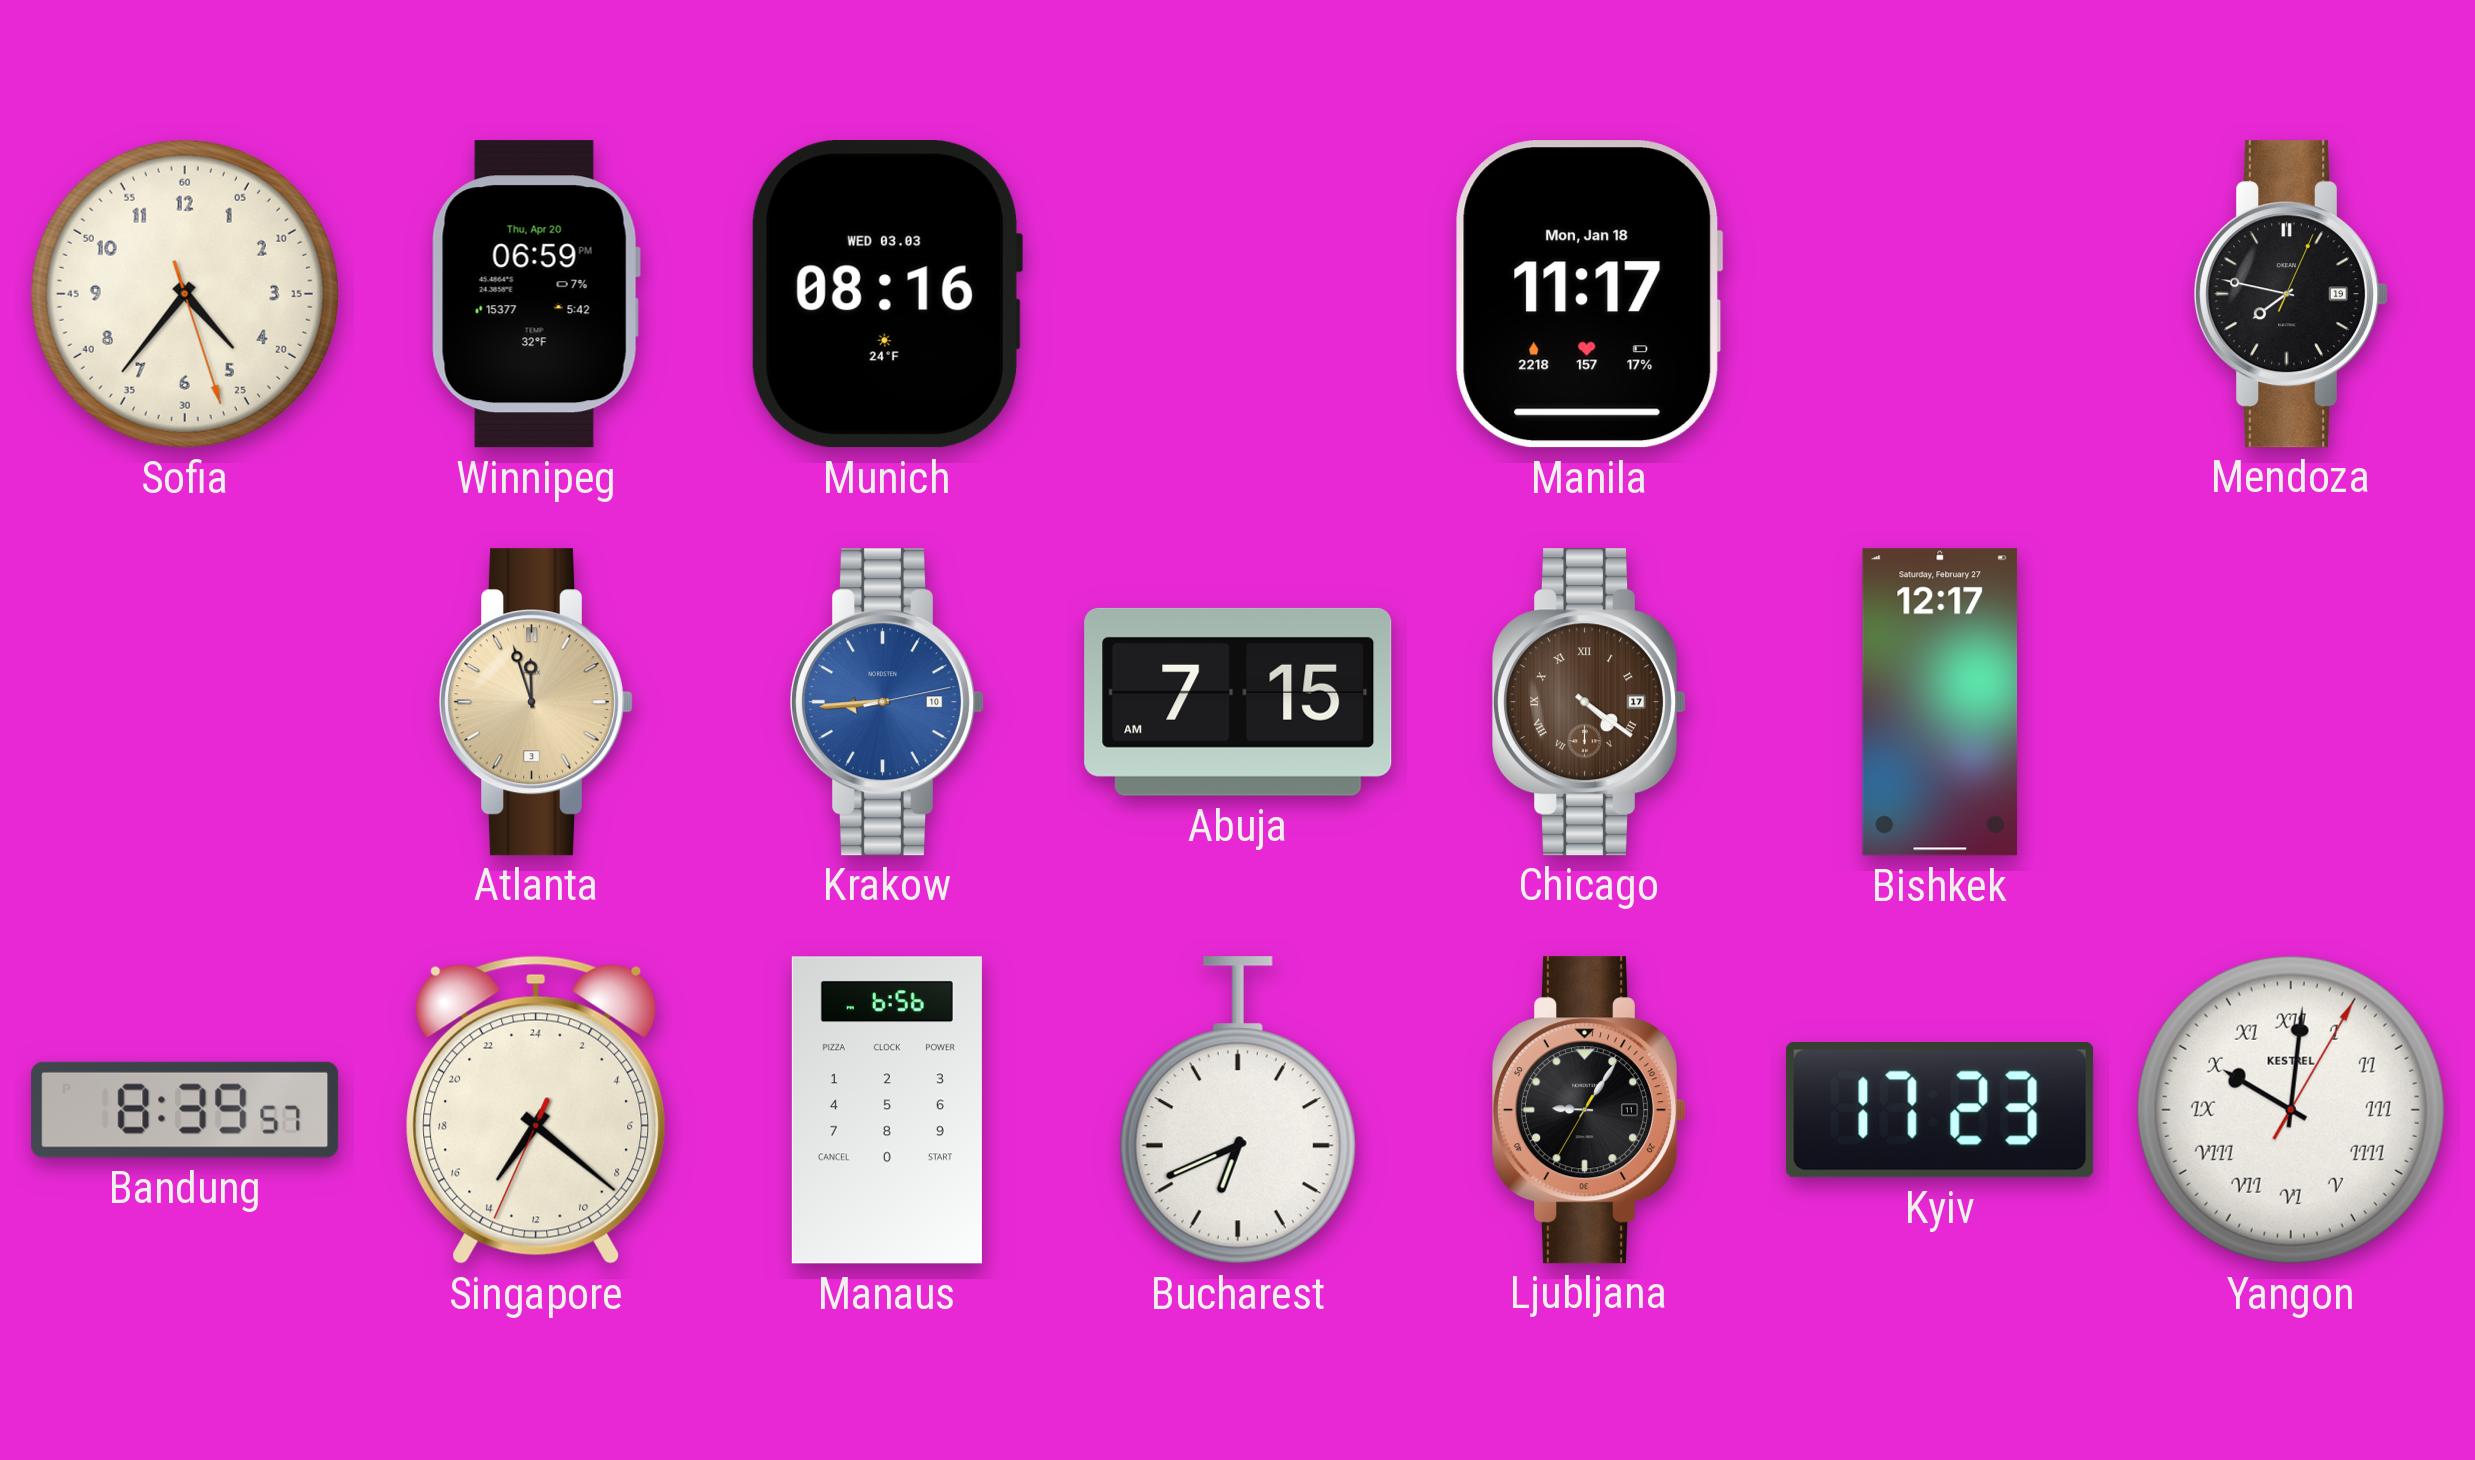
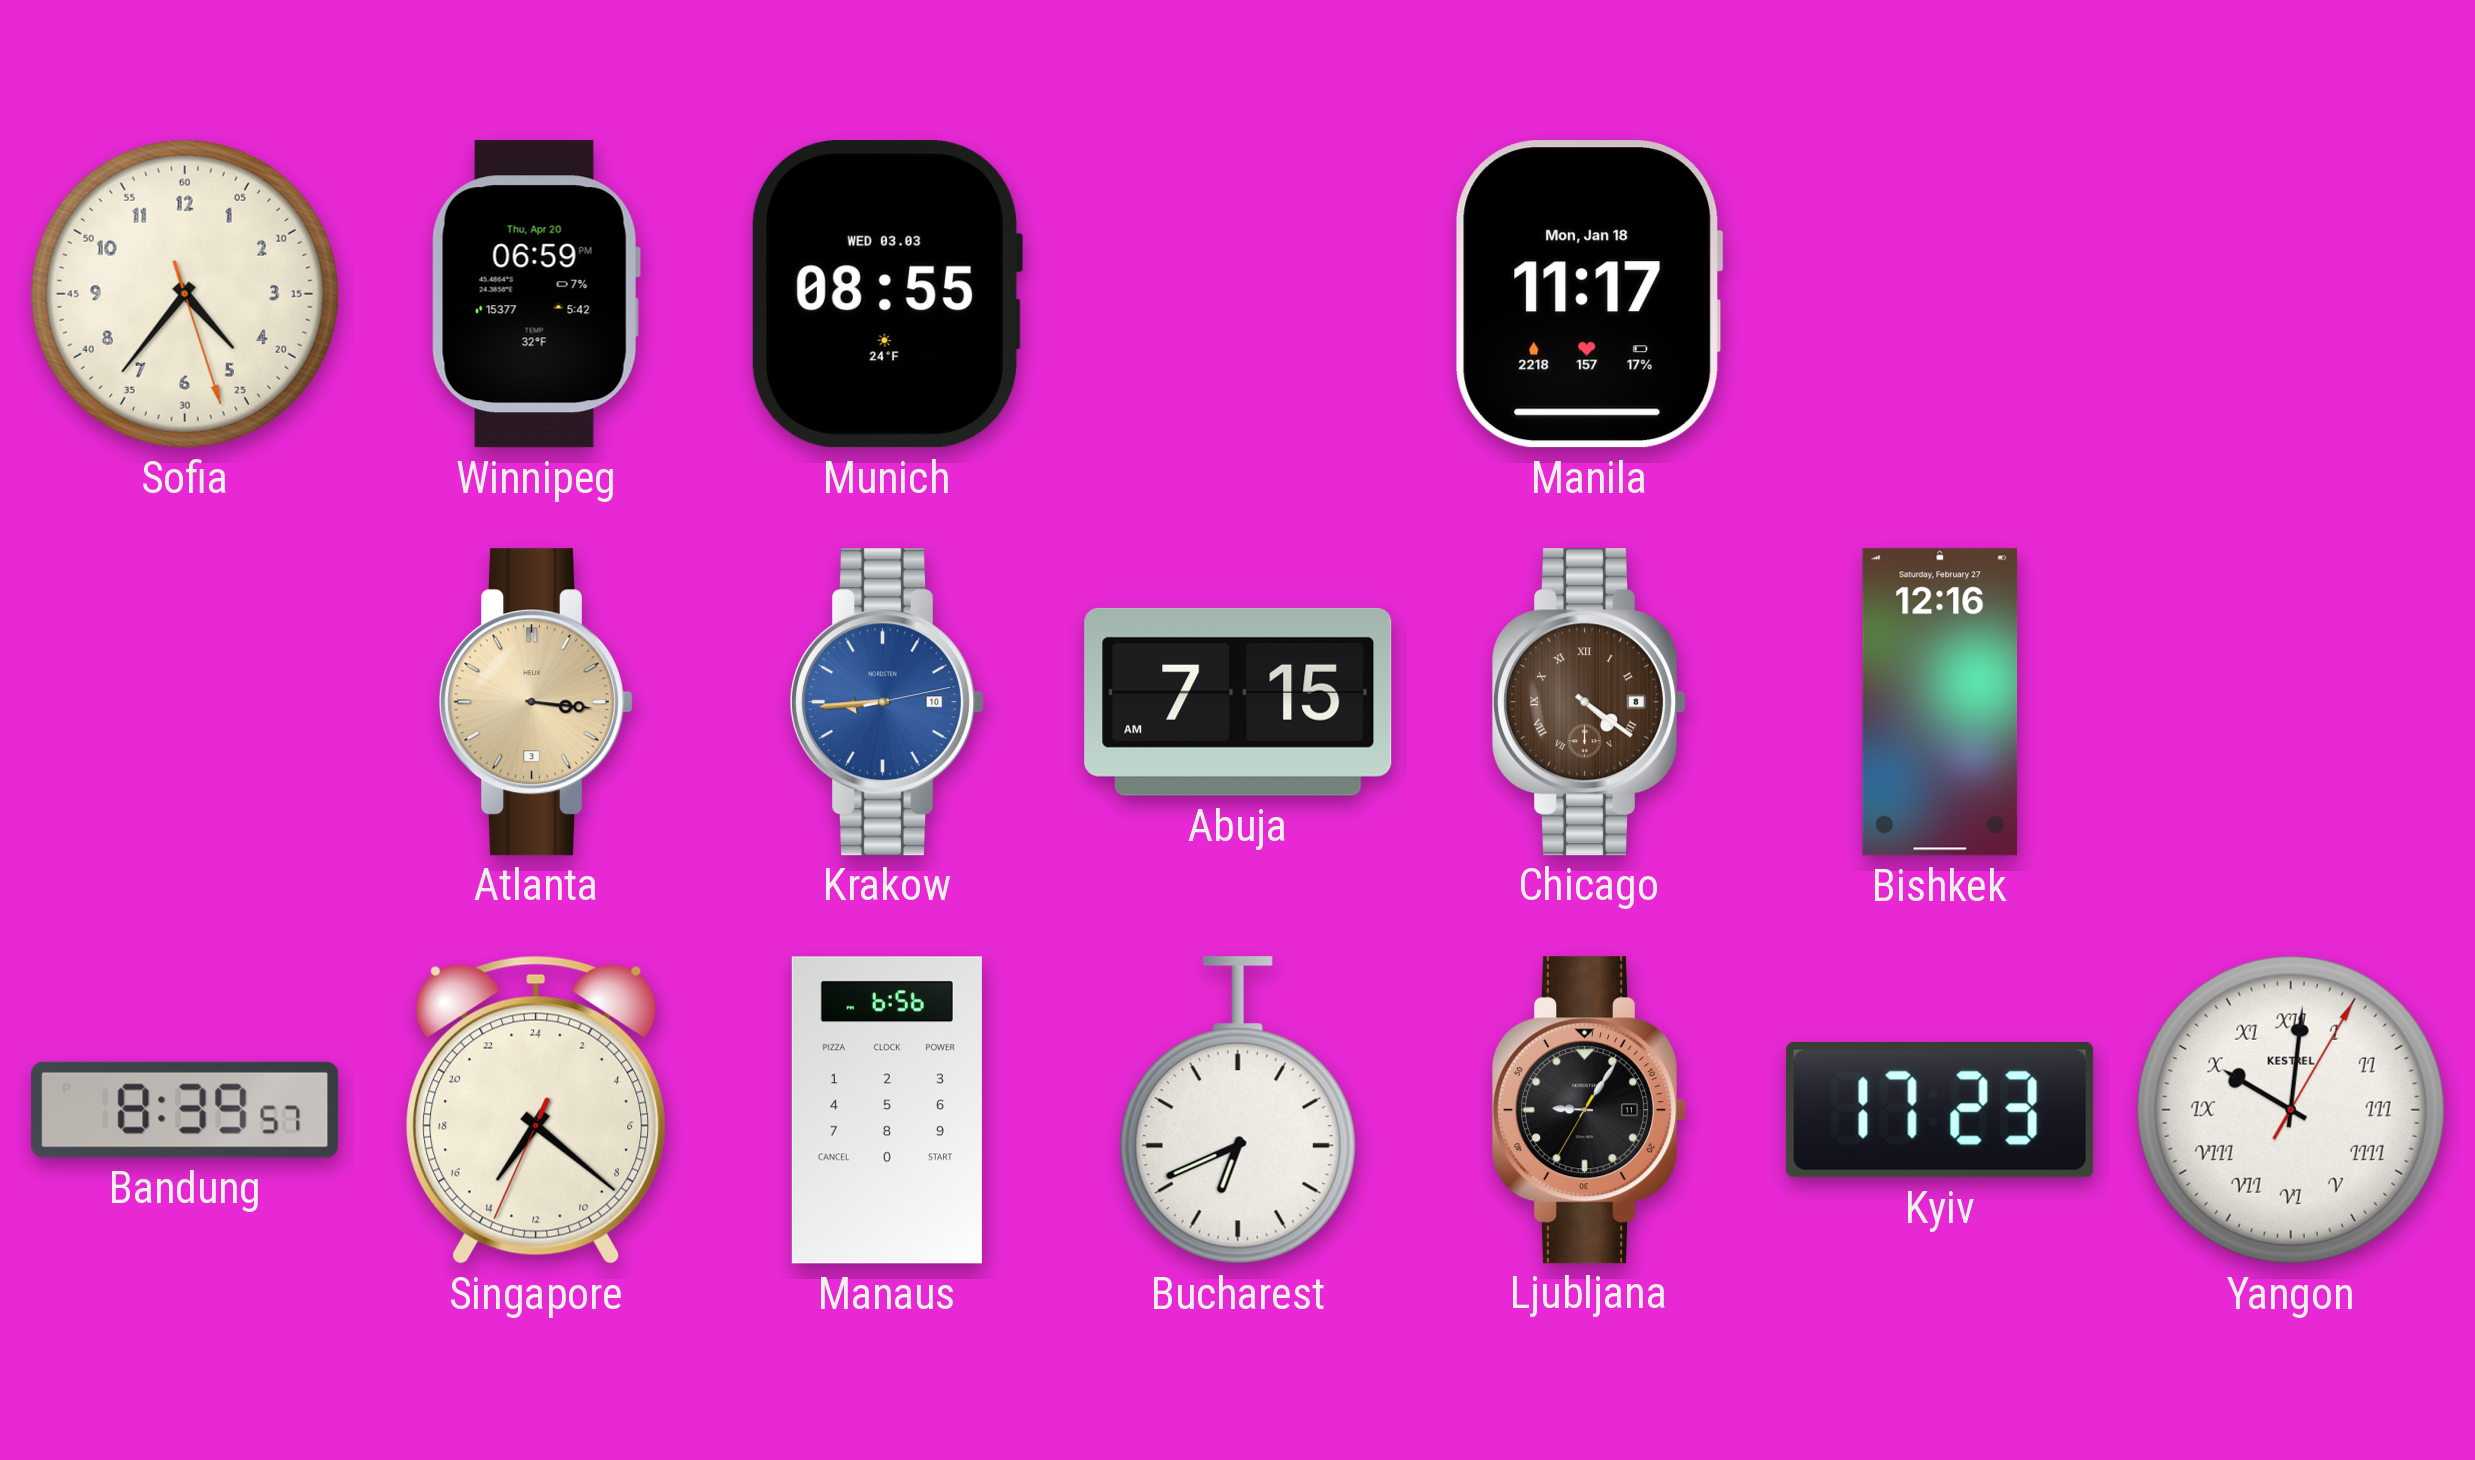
Munich: 08:16 -> 08:55 (886, 294)
Mendoza: 7:47 -> none (2292, 294)
Atlanta: 11:57 -> 3:16 (537, 702)
Chicago date: 17 -> 8 (1590, 702)
Bishkek: 12:17 -> 12:16 (1940, 702)
